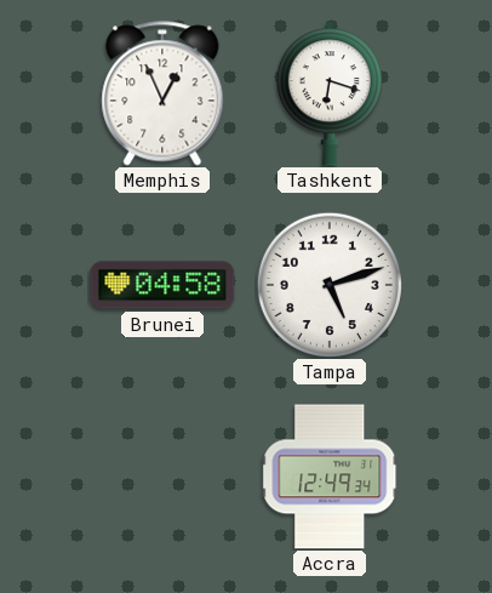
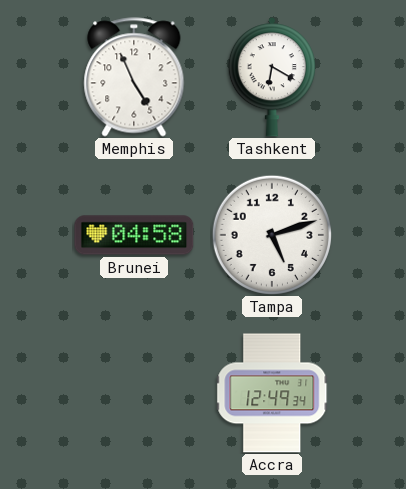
Memphis: 12:56 -> 4:56 (134, 77)
Tashkent: 6:18 -> 6:20 (272, 77)
